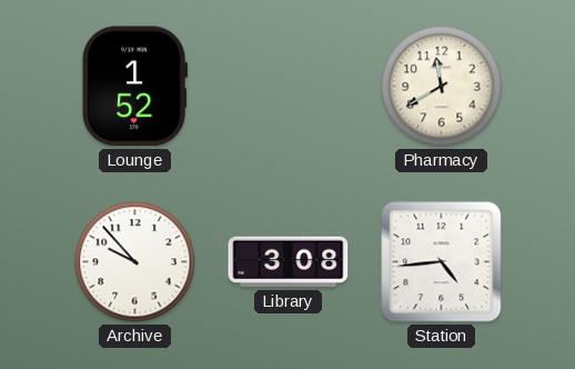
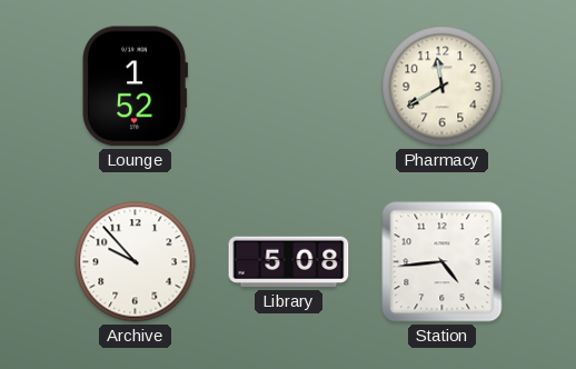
Library: 3:08 -> 5:08 (289, 262)
